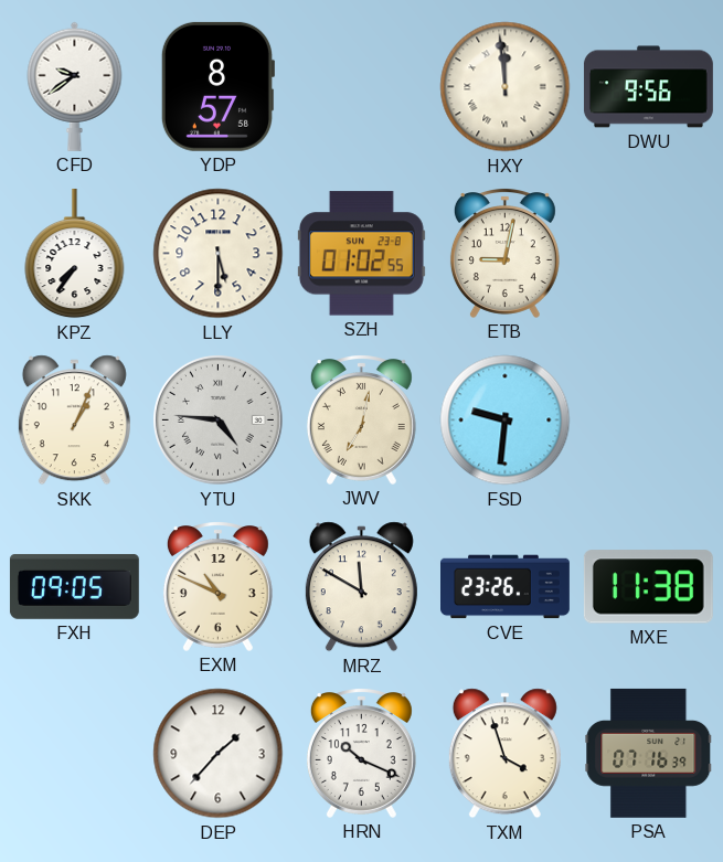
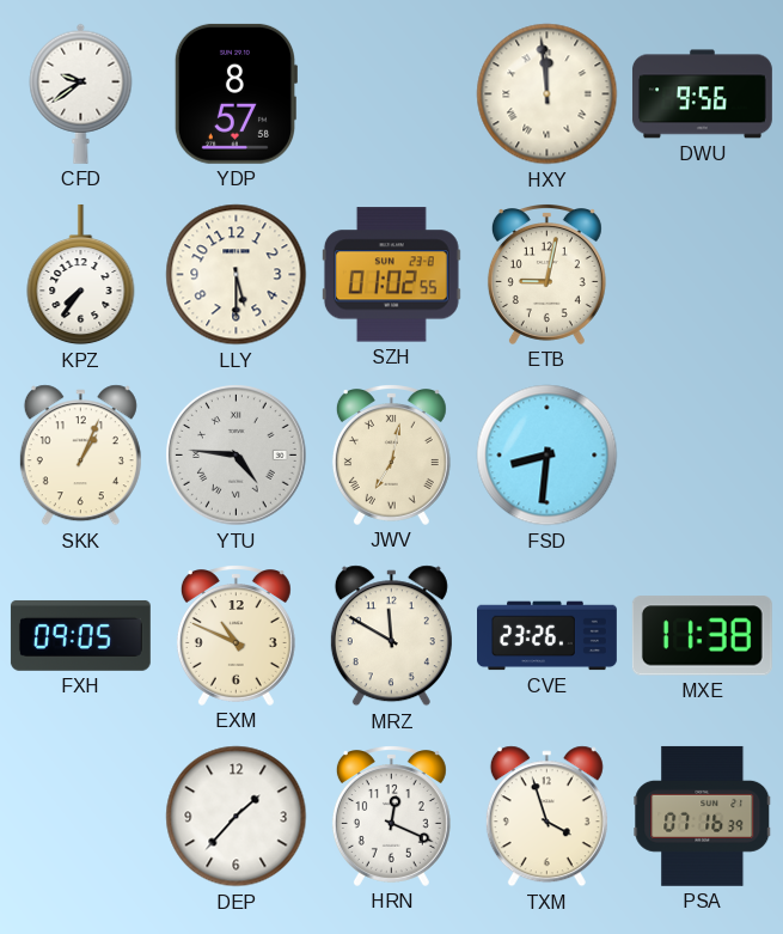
FSD: 9:31 -> 8:31 (548, 456)
HRN: 10:19 -> 12:19 (391, 816)
